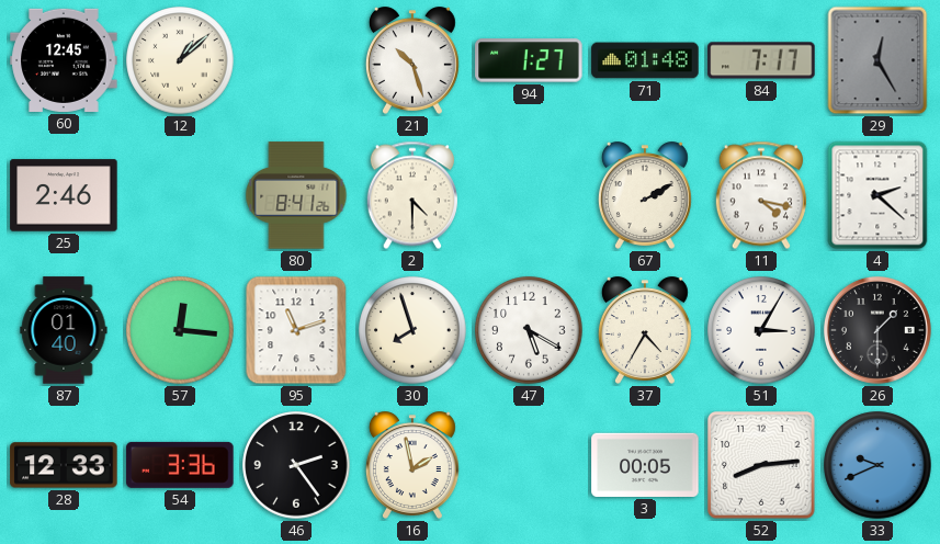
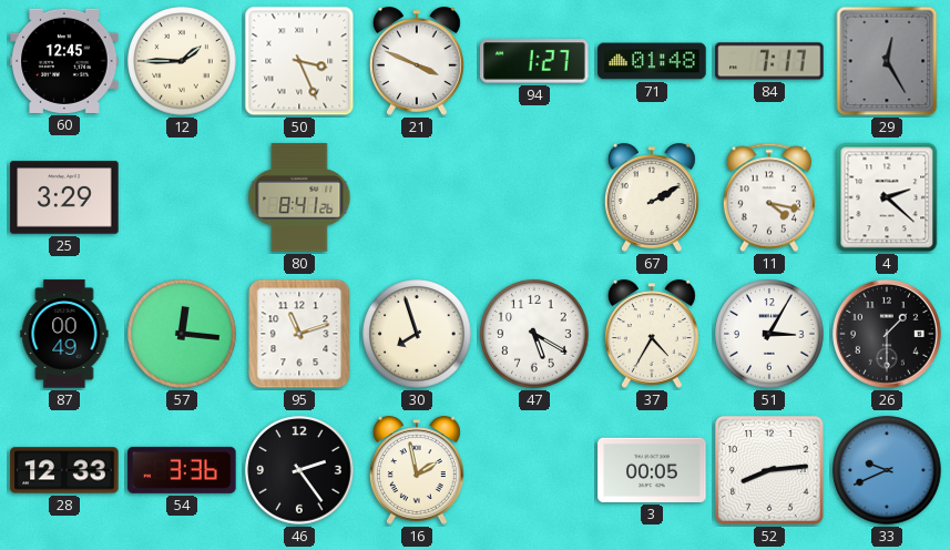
12: 1:08 -> 1:45 (182, 61)
50: none -> 3:26 (299, 61)
21: 10:27 -> 3:49 (417, 61)
25: 2:46 -> 3:29 (64, 197)
2: 4:30 -> none (412, 195)
87: 01:40 -> 00:49 (64, 334)
